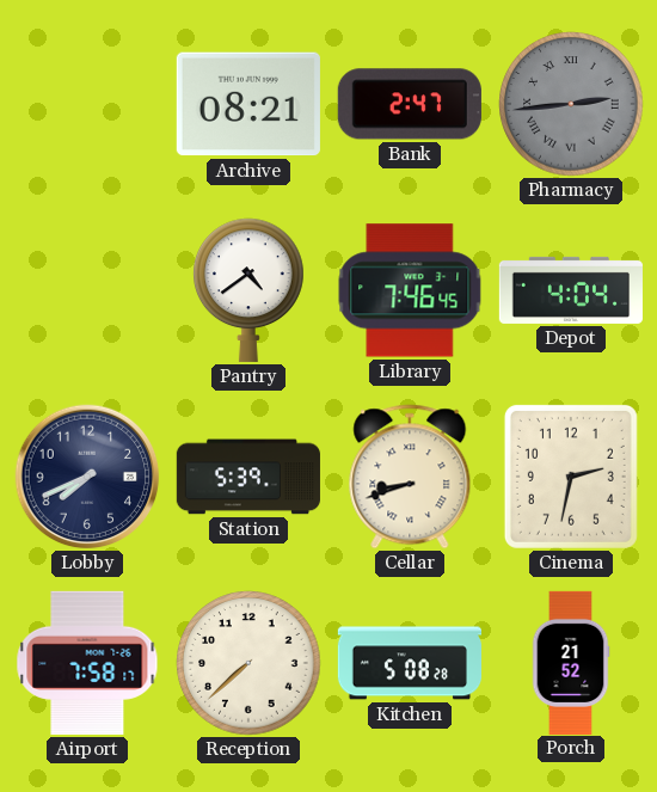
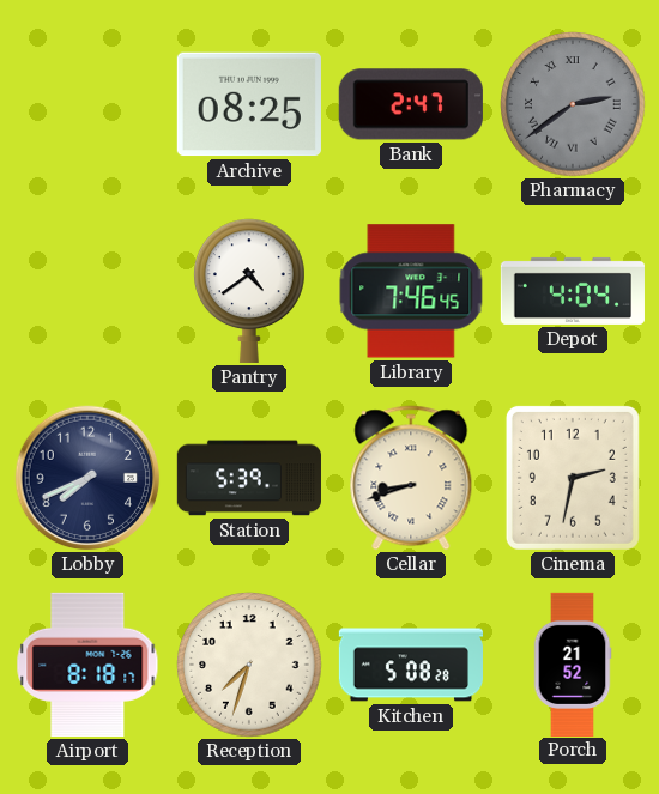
Archive: 08:21 -> 08:25 (249, 104)
Pharmacy: 2:44 -> 2:39 (573, 104)
Airport: 7:58 -> 8:18 (87, 665)
Reception: 7:38 -> 7:33 (249, 665)
